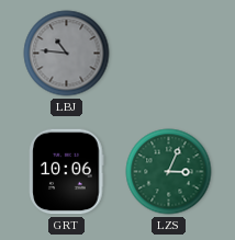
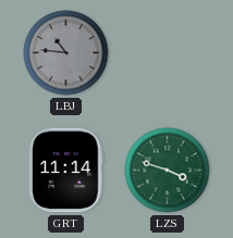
GRT: 10:06 -> 11:14 (66, 171)
LZS: 3:04 -> 3:48 (168, 171)
